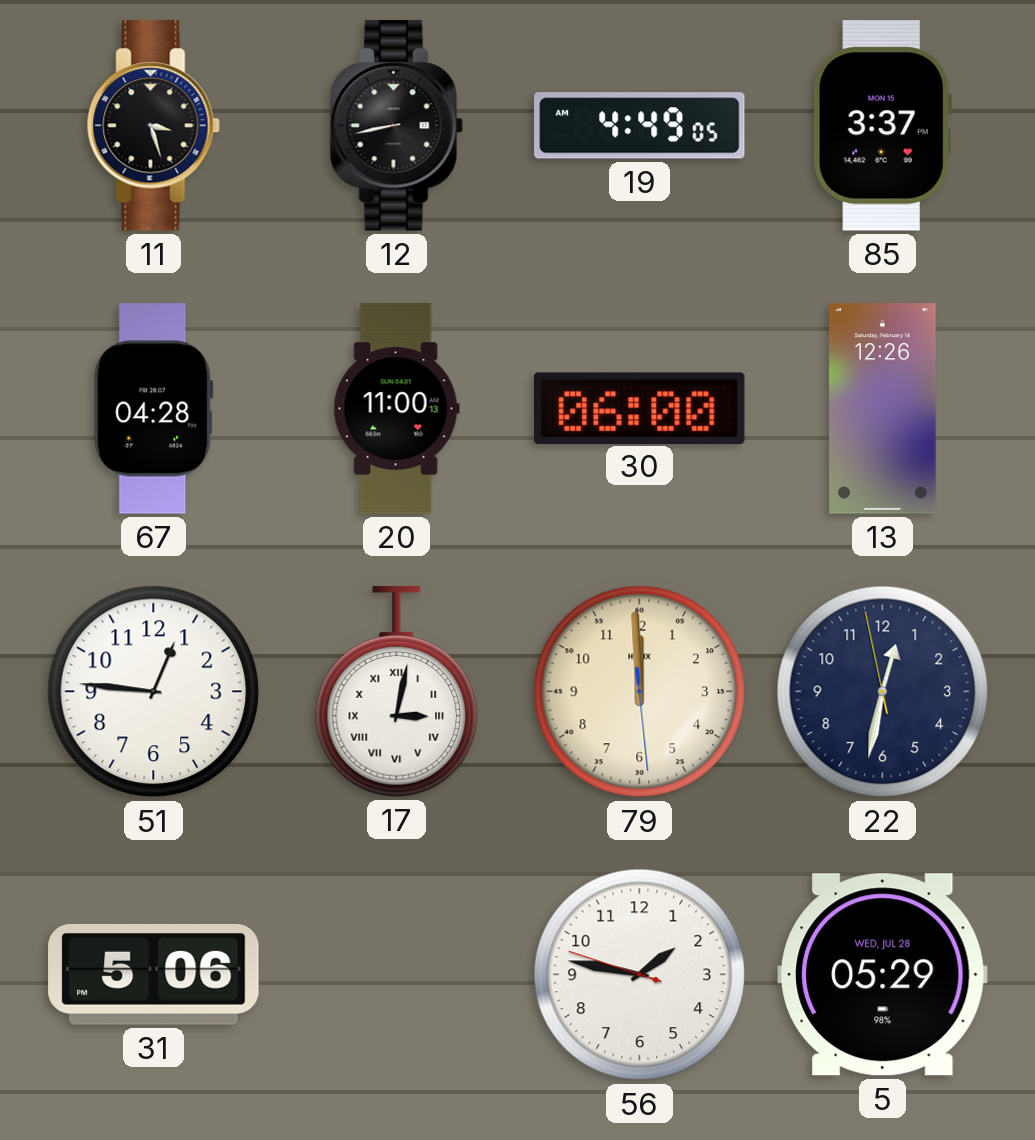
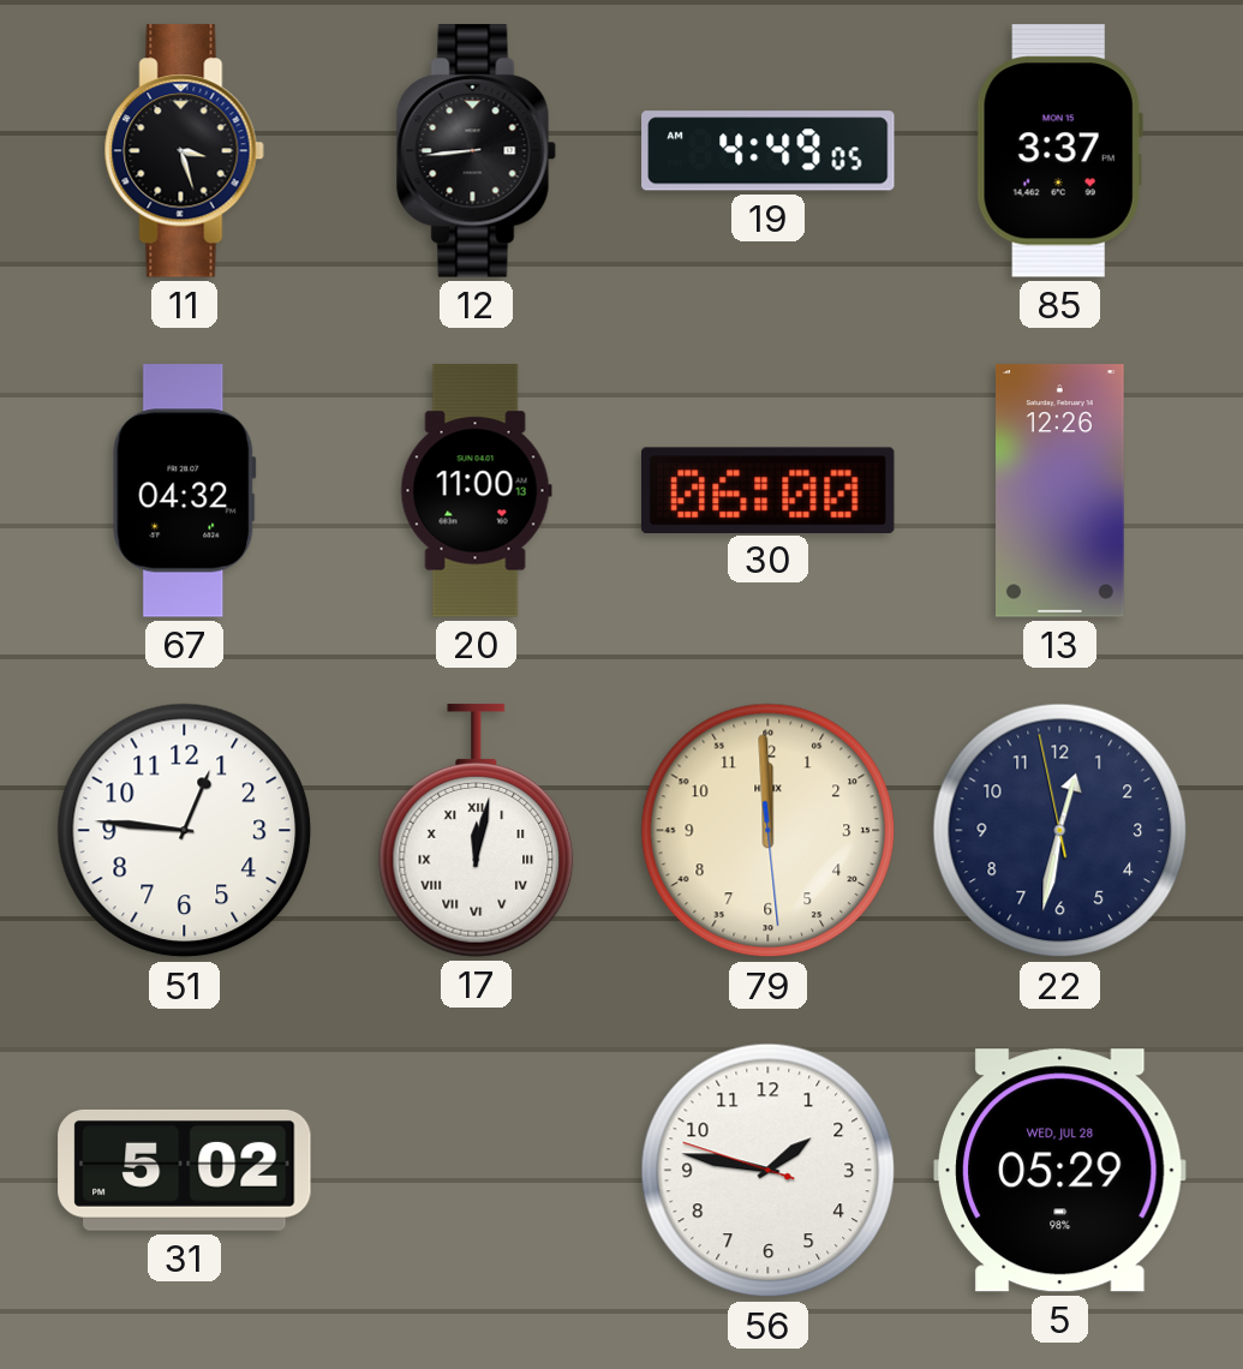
12: 8:43 -> 8:44 (476, 151)
67: 04:28 -> 04:32 (185, 491)
17: 3:02 -> 12:02 (477, 831)
31: 5:06 -> 5:02 (185, 1170)
